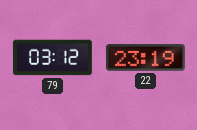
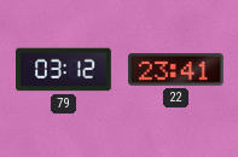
22: 23:19 -> 23:41 (175, 70)
